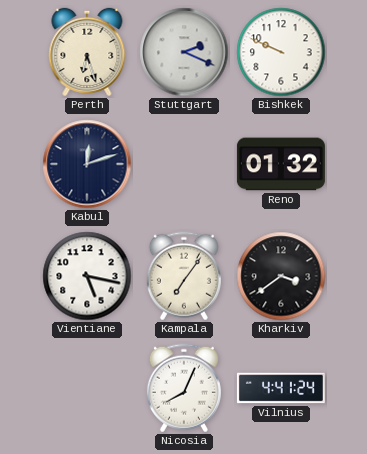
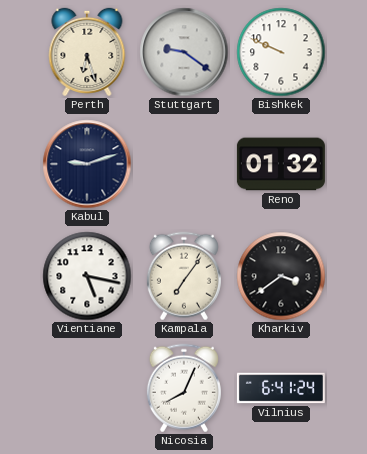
Stuttgart: 2:19 -> 9:21 (184, 52)
Kabul: 12:12 -> 9:12 (87, 164)
Vilnius: 4:41 -> 6:41 (281, 388)
